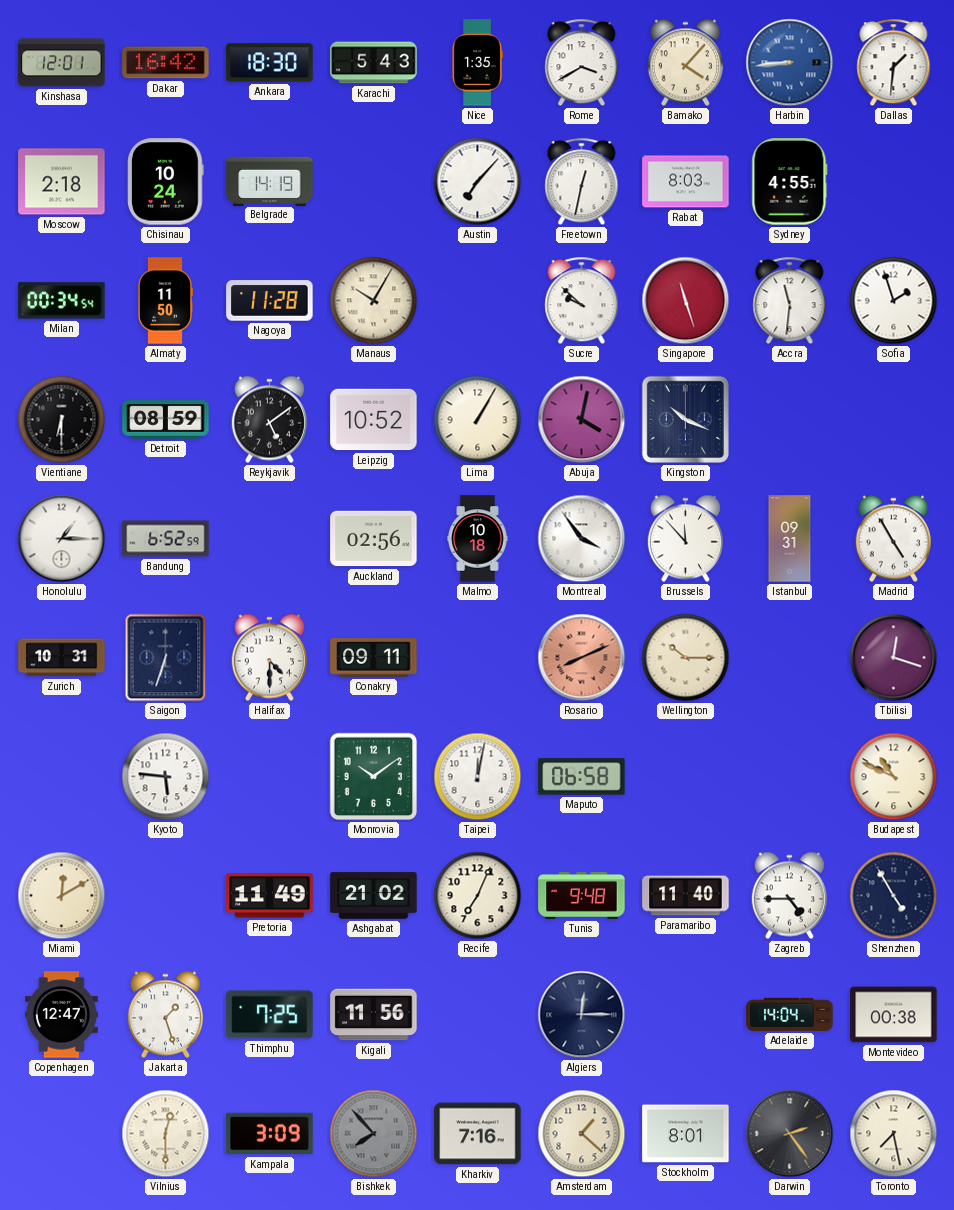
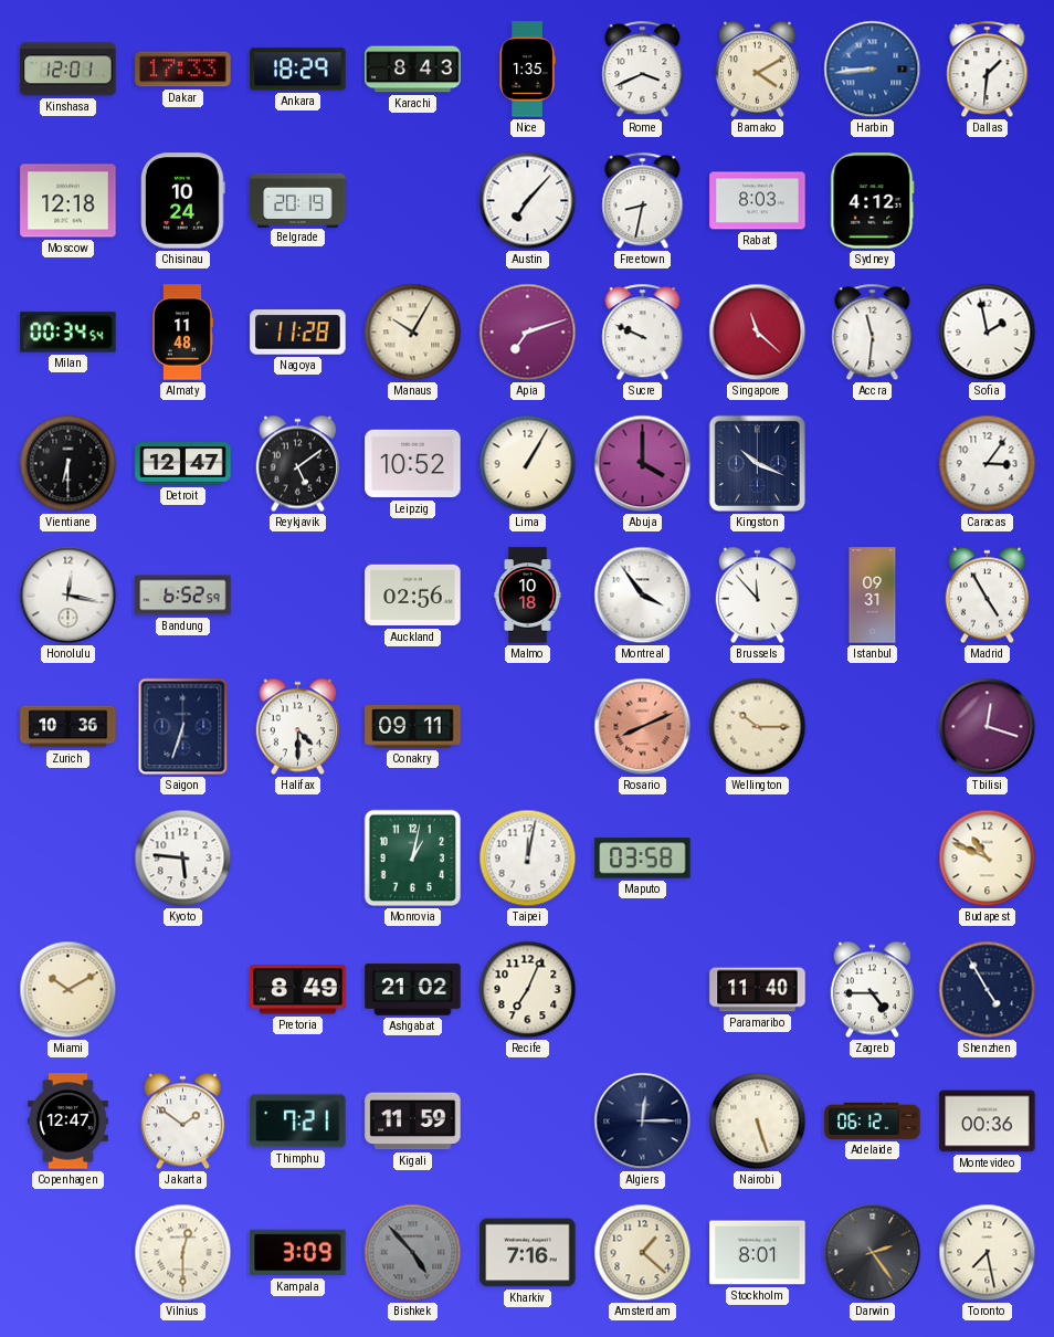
Dakar: 16:42 -> 17:33 (183, 70)
Ankara: 18:30 -> 18:29 (298, 70)
Karachi: 5:43 -> 8:43 (413, 70)
Rome: 3:40 -> 3:41 (643, 70)
Bamako: 4:07 -> 4:10 (757, 70)
Moscow: 2:18 -> 12:18 (68, 201)
Belgrade: 14:19 -> 20:19 (298, 200)
Freetown: 12:32 -> 8:32 (643, 201)
Sydney: 4:55 -> 4:12 (873, 201)
Almaty: 11:50 -> 11:48 (181, 333)
Apia: none -> 7:12 (528, 333)
Sucre: 9:52 -> 9:49 (643, 333)
Singapore: 11:27 -> 11:22 (758, 333)
Sofia: 1:57 -> 1:58 (988, 333)
Detroit: 08:59 -> 12:47 (183, 464)
Abuja: 4:02 -> 4:00 (643, 464)
Caracas: none -> 3:06 (988, 464)
Honolulu: 1:15 -> 12:17 (68, 596)
Zurich: 10:31 -> 10:36 (68, 727)
Monrovia: 10:09 -> 1:02 (413, 859)
Maputo: 06:58 -> 03:58 (643, 859)
Miami: 12:10 -> 10:10 (68, 990)
Pretoria: 11:49 -> 8:49 (298, 990)
Tunis: 9:48 -> none (582, 895)
Jakarta: 1:27 -> 1:51 (182, 1122)
Thimphu: 7:25 -> 7:21 (298, 1122)
Kigali: 11:56 -> 11:59 (413, 1122)
Nairobi: none -> 5:27 (758, 1122)
Adelaide: 14:04 -> 06:12 (873, 1120)
Montevideo: 00:38 -> 00:36 (988, 1122)
Bishkek: 7:53 -> 4:53 (413, 1253)
